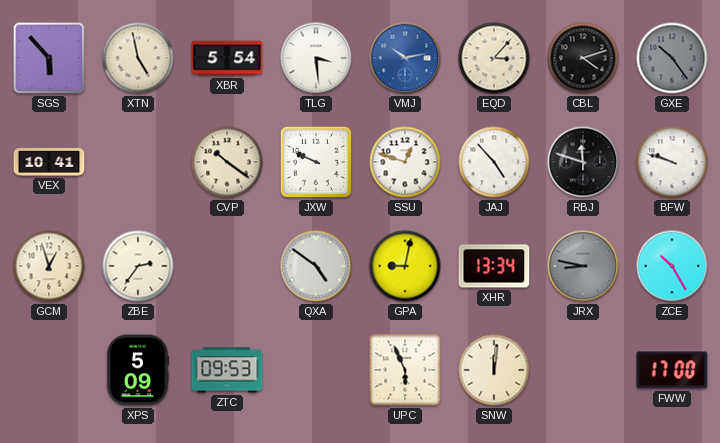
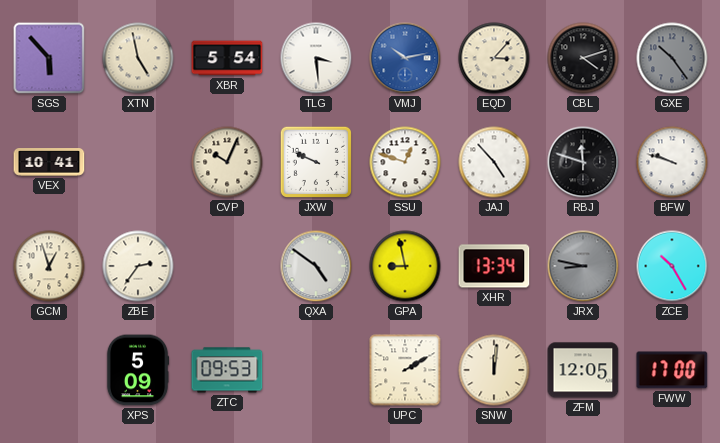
CVP: 10:21 -> 10:04 (227, 162)
GPA: 9:02 -> 8:58 (405, 266)
UPC: 5:56 -> 2:10 (405, 370)
ZFM: none -> 12:05 (583, 370)
